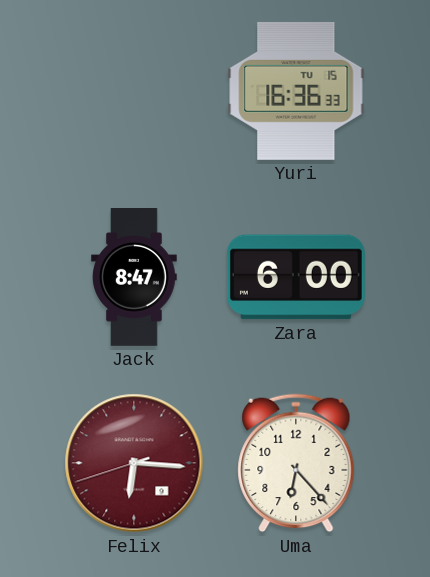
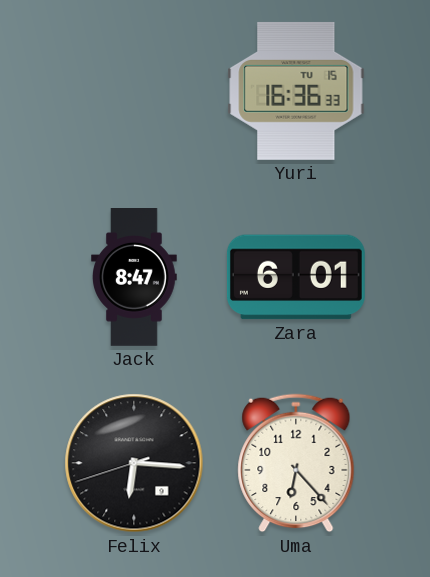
Zara: 6:00 -> 6:01 (296, 277)
Felix dial: burgundy -> black (134, 463)
